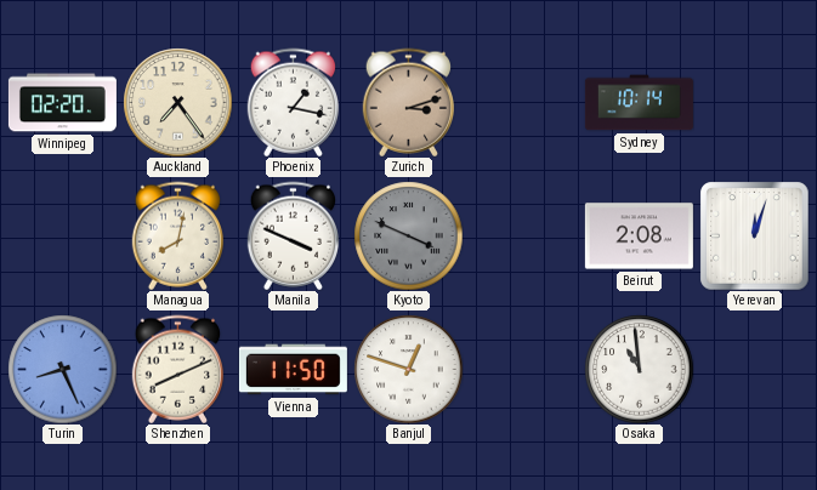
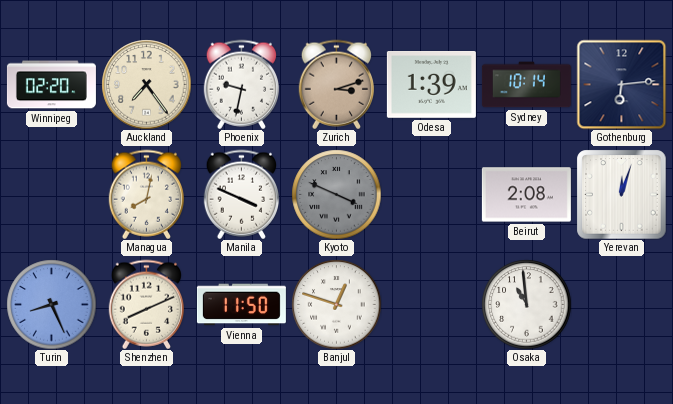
Phoenix: 1:17 -> 9:32 (241, 84)
Odesa: none -> 1:39 (431, 85)
Gothenburg: none -> 6:14 (621, 84)
